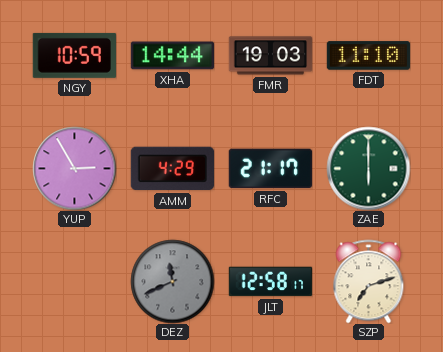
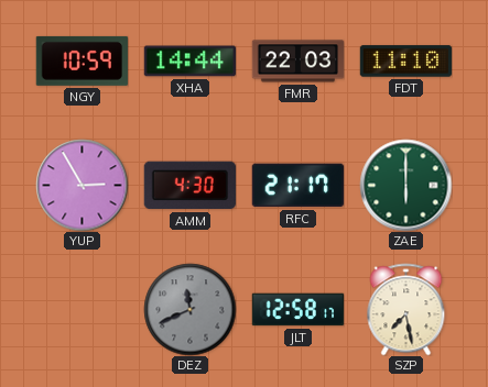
FMR: 19:03 -> 22:03 (297, 62)
AMM: 4:29 -> 4:30 (189, 186)
SZP: 7:12 -> 7:28 (406, 309)
